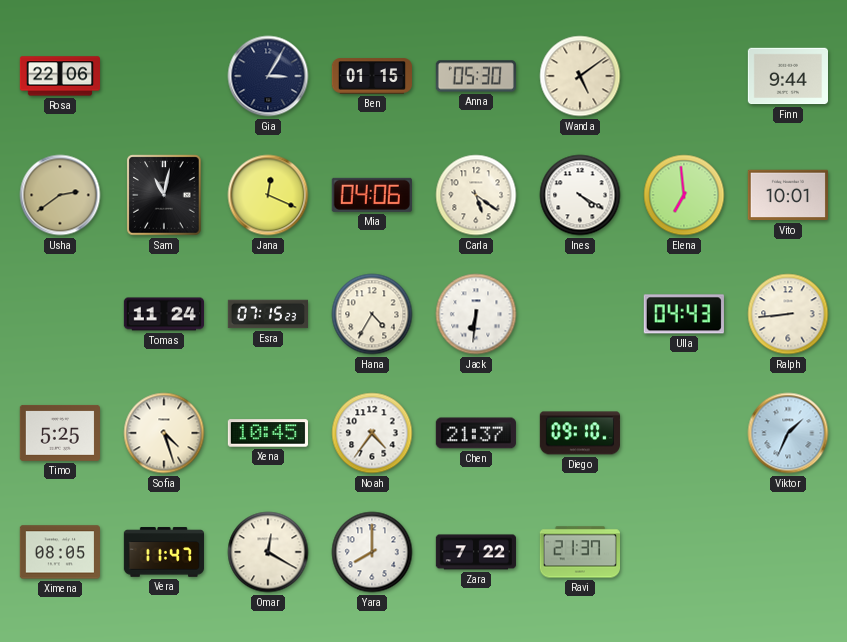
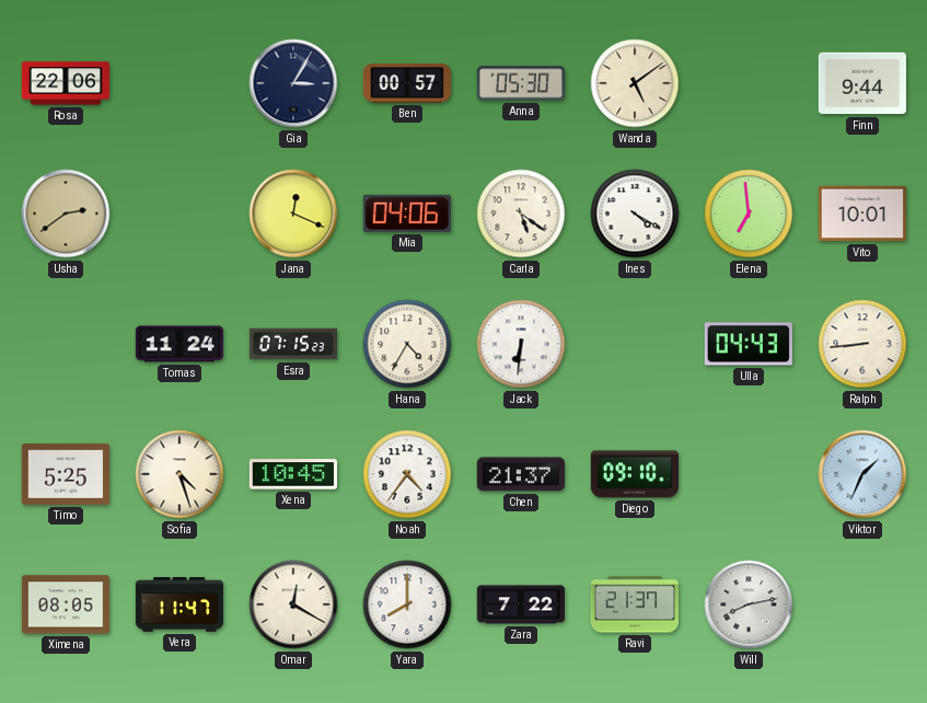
Ben: 01:15 -> 00:57 (406, 83)
Sam: 11:02 -> none (164, 195)
Will: none -> 8:13 (749, 604)
